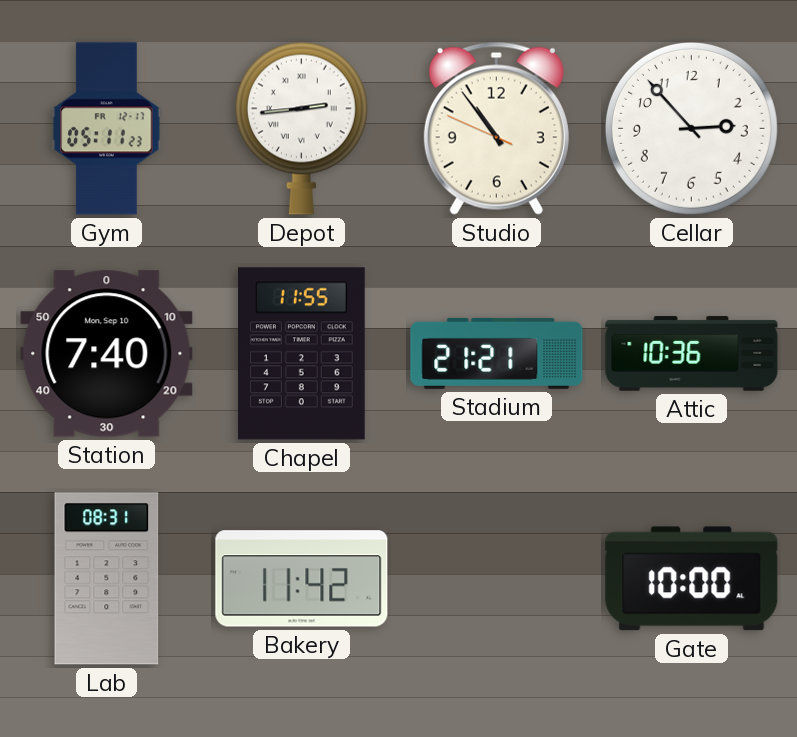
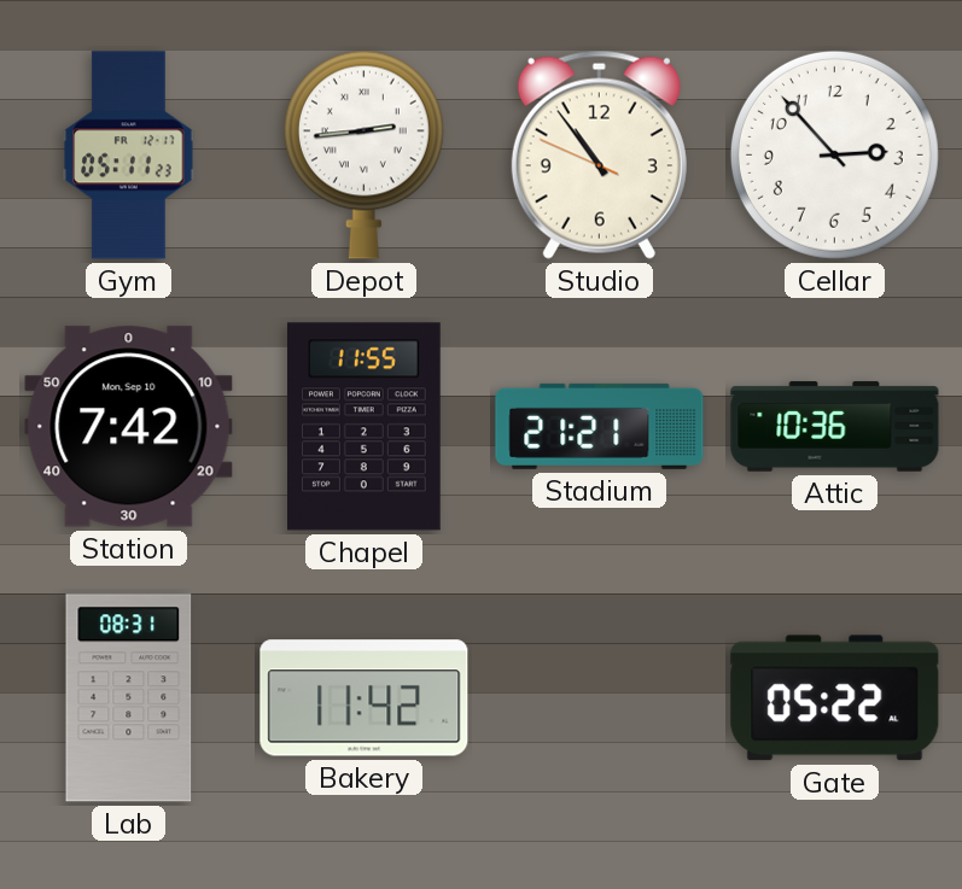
Station: 7:40 -> 7:42 (129, 427)
Gate: 10:00 -> 05:22 (835, 698)
